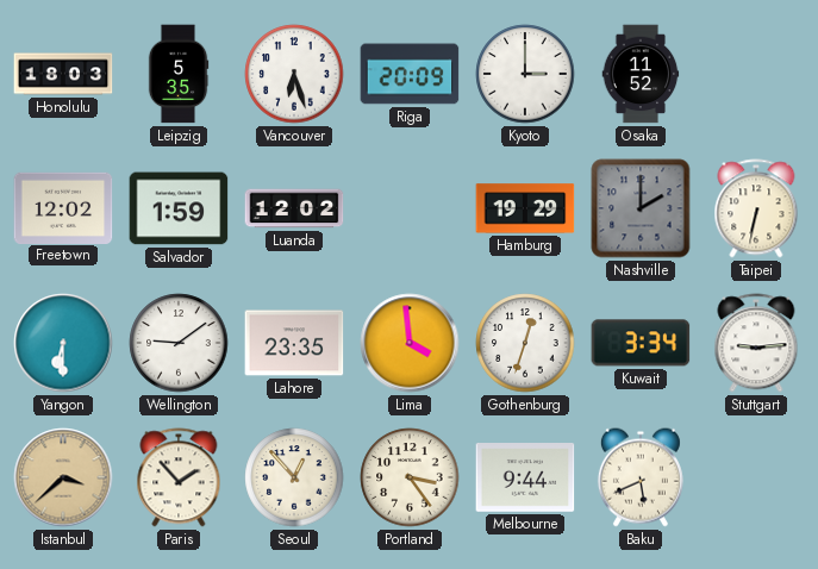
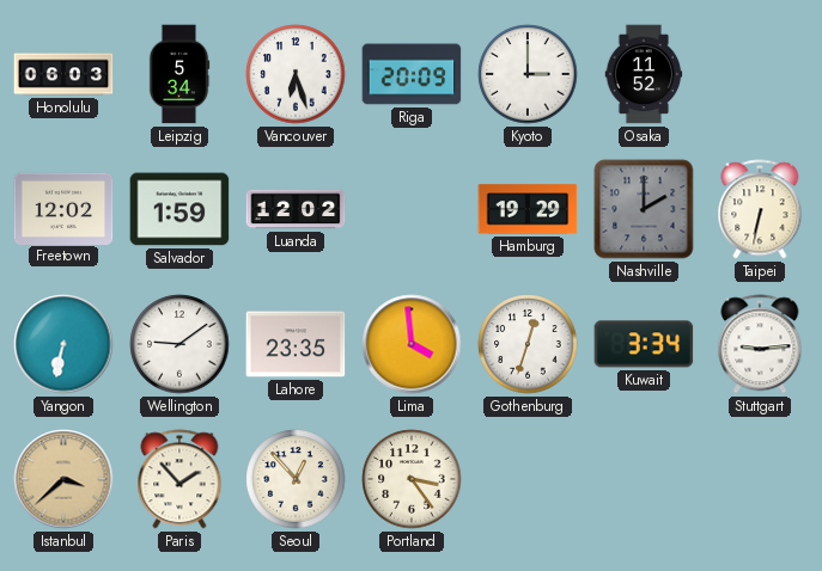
Honolulu: 18:03 -> 06:03 (63, 74)
Leipzig: 5:35 -> 5:34 (179, 74)
Yangon: 6:30 -> 6:32 (63, 344)
Melbourne: 9:44 -> none (525, 479)
Baku: 5:41 -> none (641, 477)
